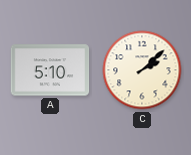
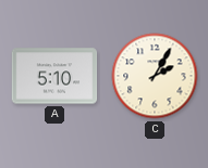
C: 2:08 -> 2:05 (155, 76)
